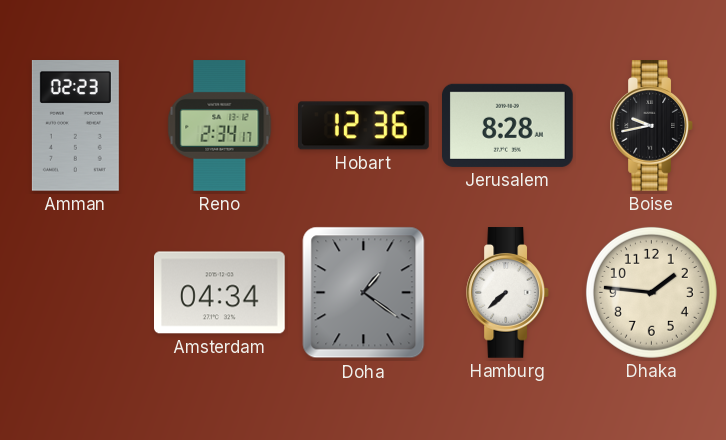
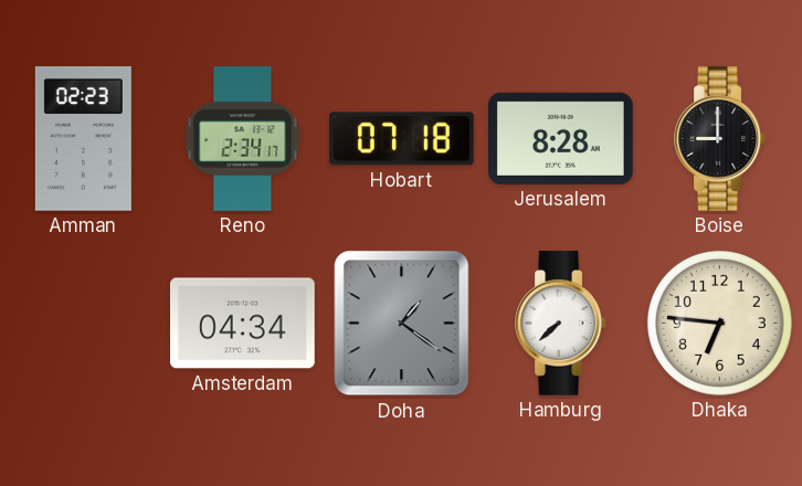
Hobart: 12:36 -> 07:18 (402, 139)
Boise: 9:43 -> 9:00 (719, 139)
Dhaka: 1:46 -> 6:46 (719, 323)
